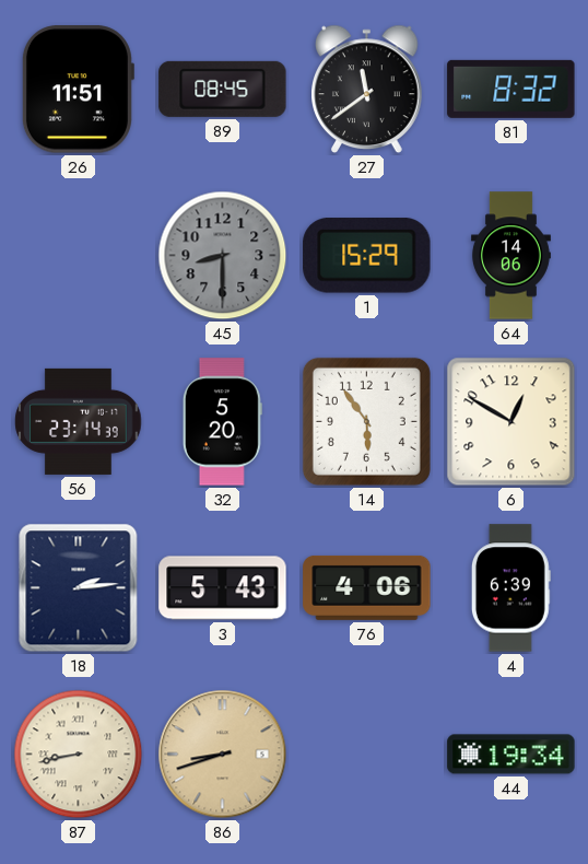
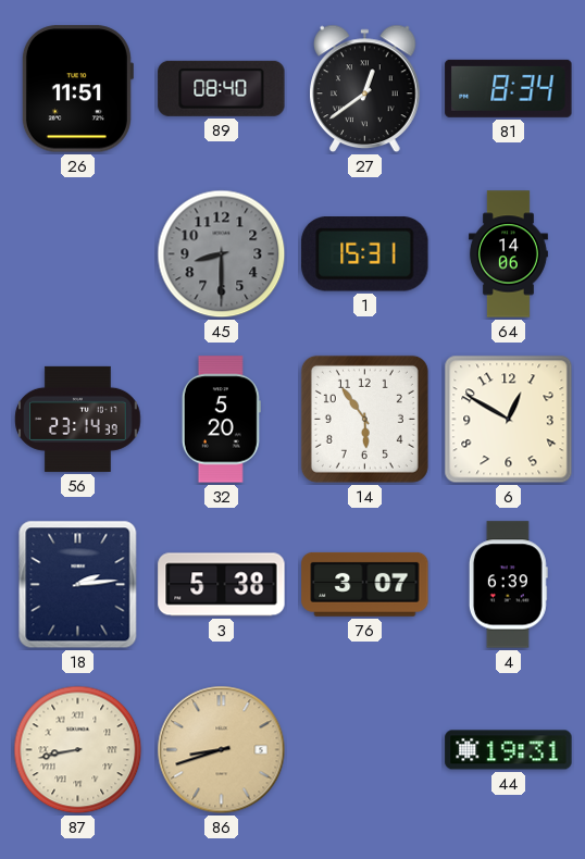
89: 08:45 -> 08:40 (222, 88)
27: 11:39 -> 12:39 (365, 89)
81: 8:32 -> 8:34 (509, 88)
1: 15:29 -> 15:31 (365, 254)
3: 5:43 -> 5:38 (222, 585)
76: 4:06 -> 3:07 (365, 584)
44: 19:34 -> 19:31 (509, 750)
